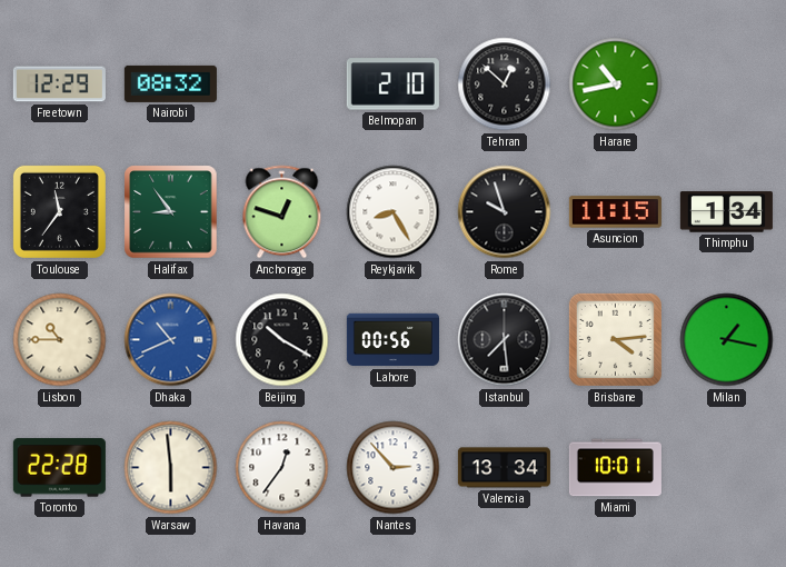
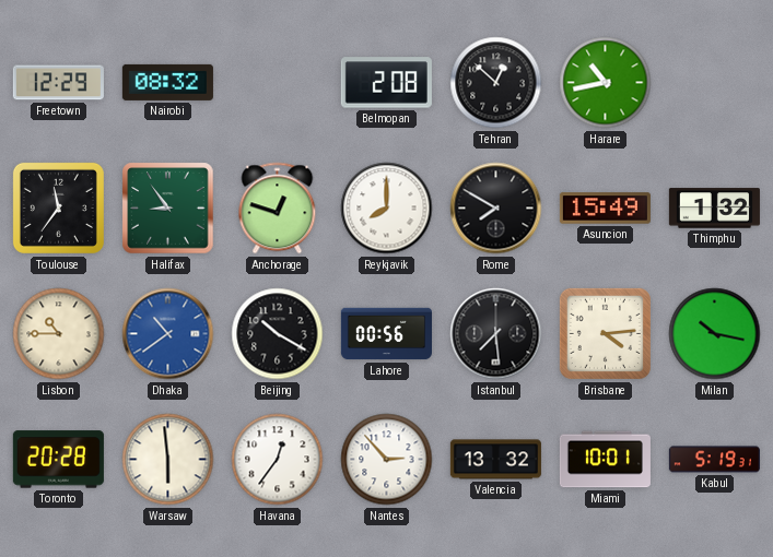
Belmopan: 2:10 -> 2:08 (386, 83)
Reykjavik: 8:25 -> 8:00 (387, 209)
Rome: 9:57 -> 7:50 (496, 209)
Asuncion: 11:15 -> 15:49 (605, 209)
Thimphu: 1:34 -> 1:32 (714, 209)
Dhaka: 10:41 -> 10:39 (168, 334)
Milan: 1:17 -> 10:17 (715, 334)
Toronto: 22:28 -> 20:28 (58, 460)
Valencia: 13:34 -> 13:32 (495, 460)
Kabul: none -> 5:19 (714, 460)
